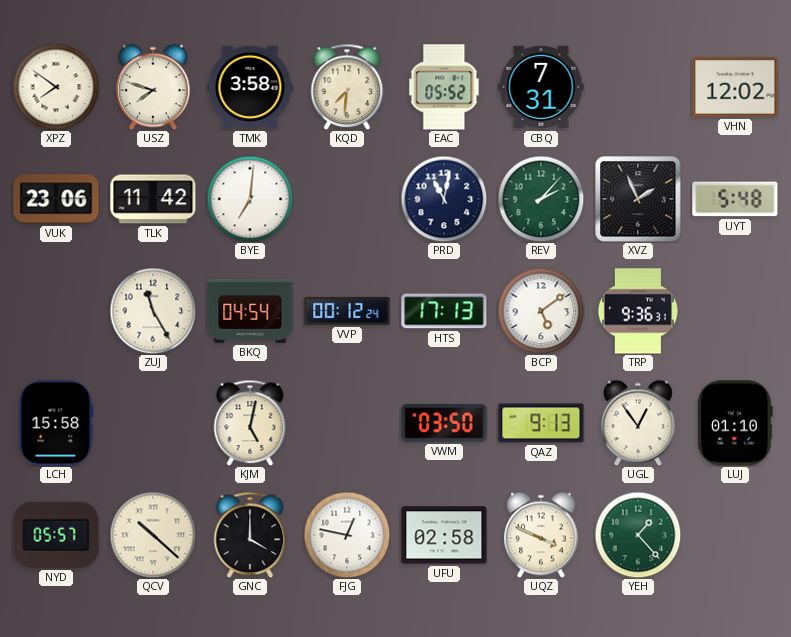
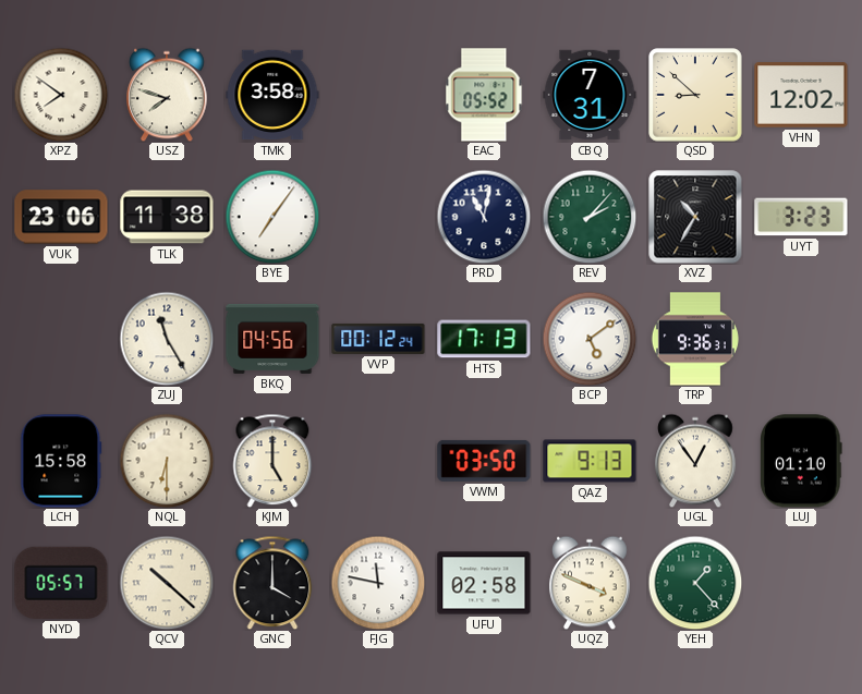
KQD: 7:31 -> none (347, 87)
QSD: none -> 8:52 (695, 95)
TLK: 11:42 -> 11:38 (167, 217)
BYE: 7:01 -> 7:06 (272, 217)
XVZ: 1:56 -> 10:35 (695, 217)
UYT: 5:48 -> 3:23 (801, 217)
BKQ: 04:54 -> 04:56 (272, 339)
NQL: none -> 6:30 (167, 461)
KJM: 5:02 -> 5:00 (272, 461)
FJG: 12:47 -> 11:47 (378, 583)
